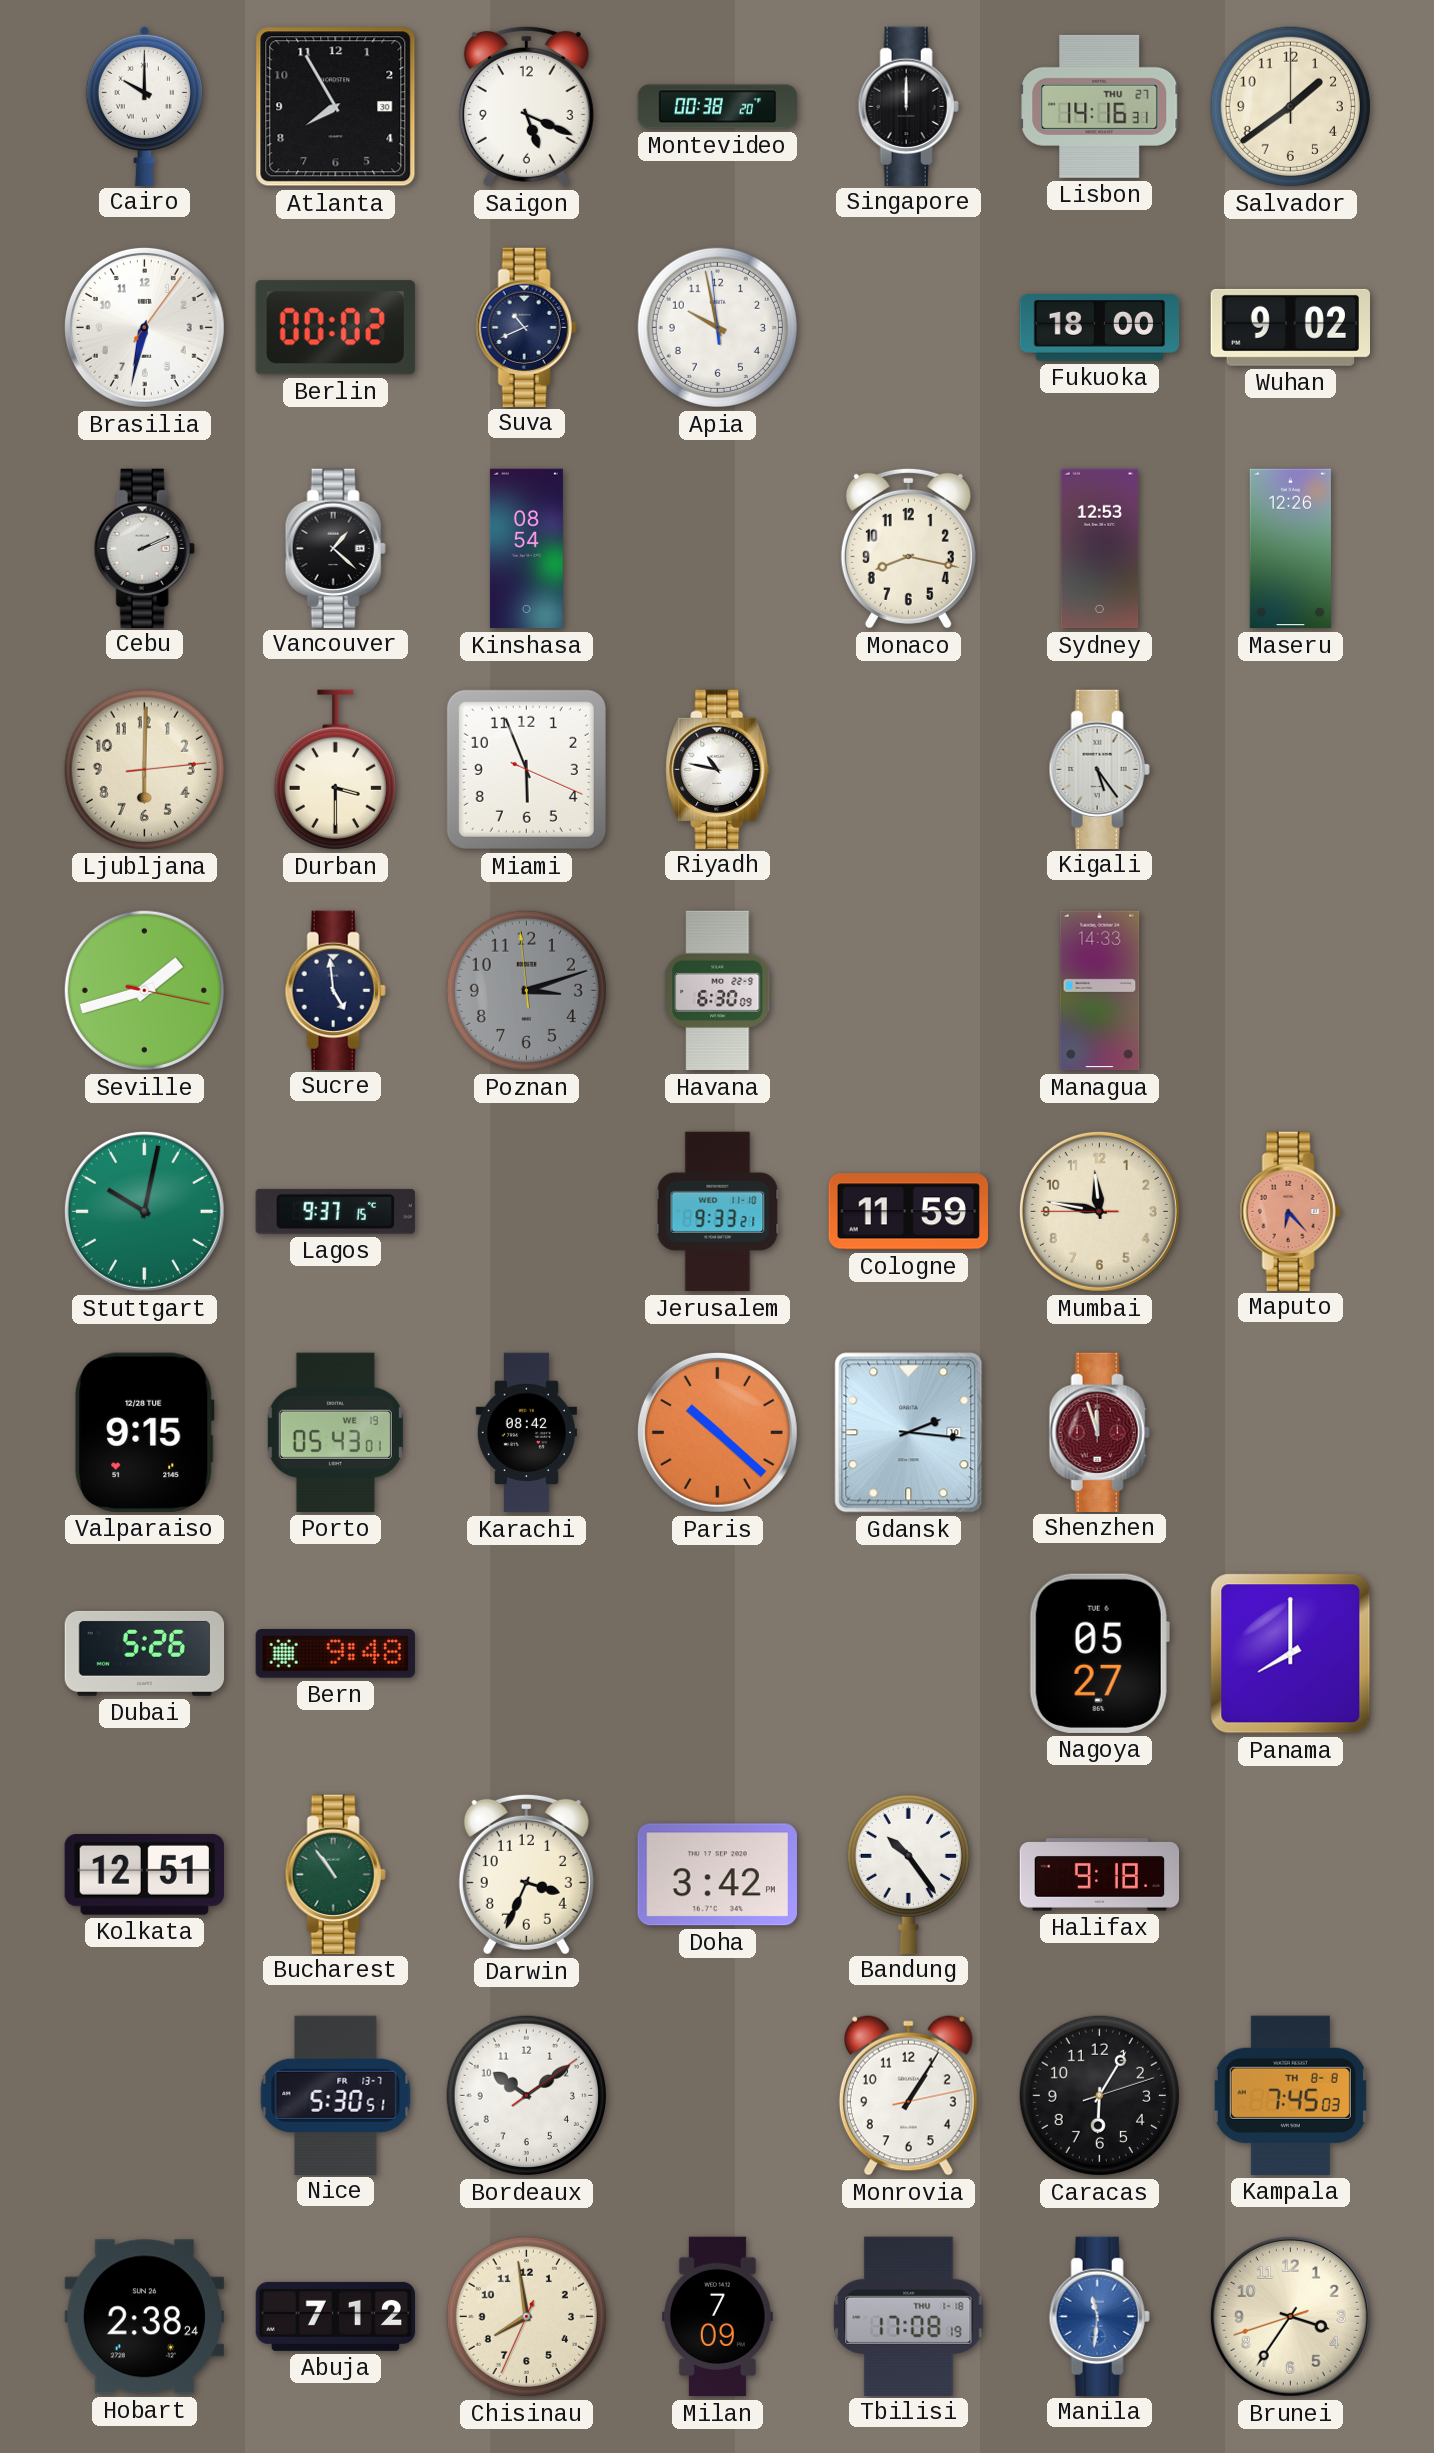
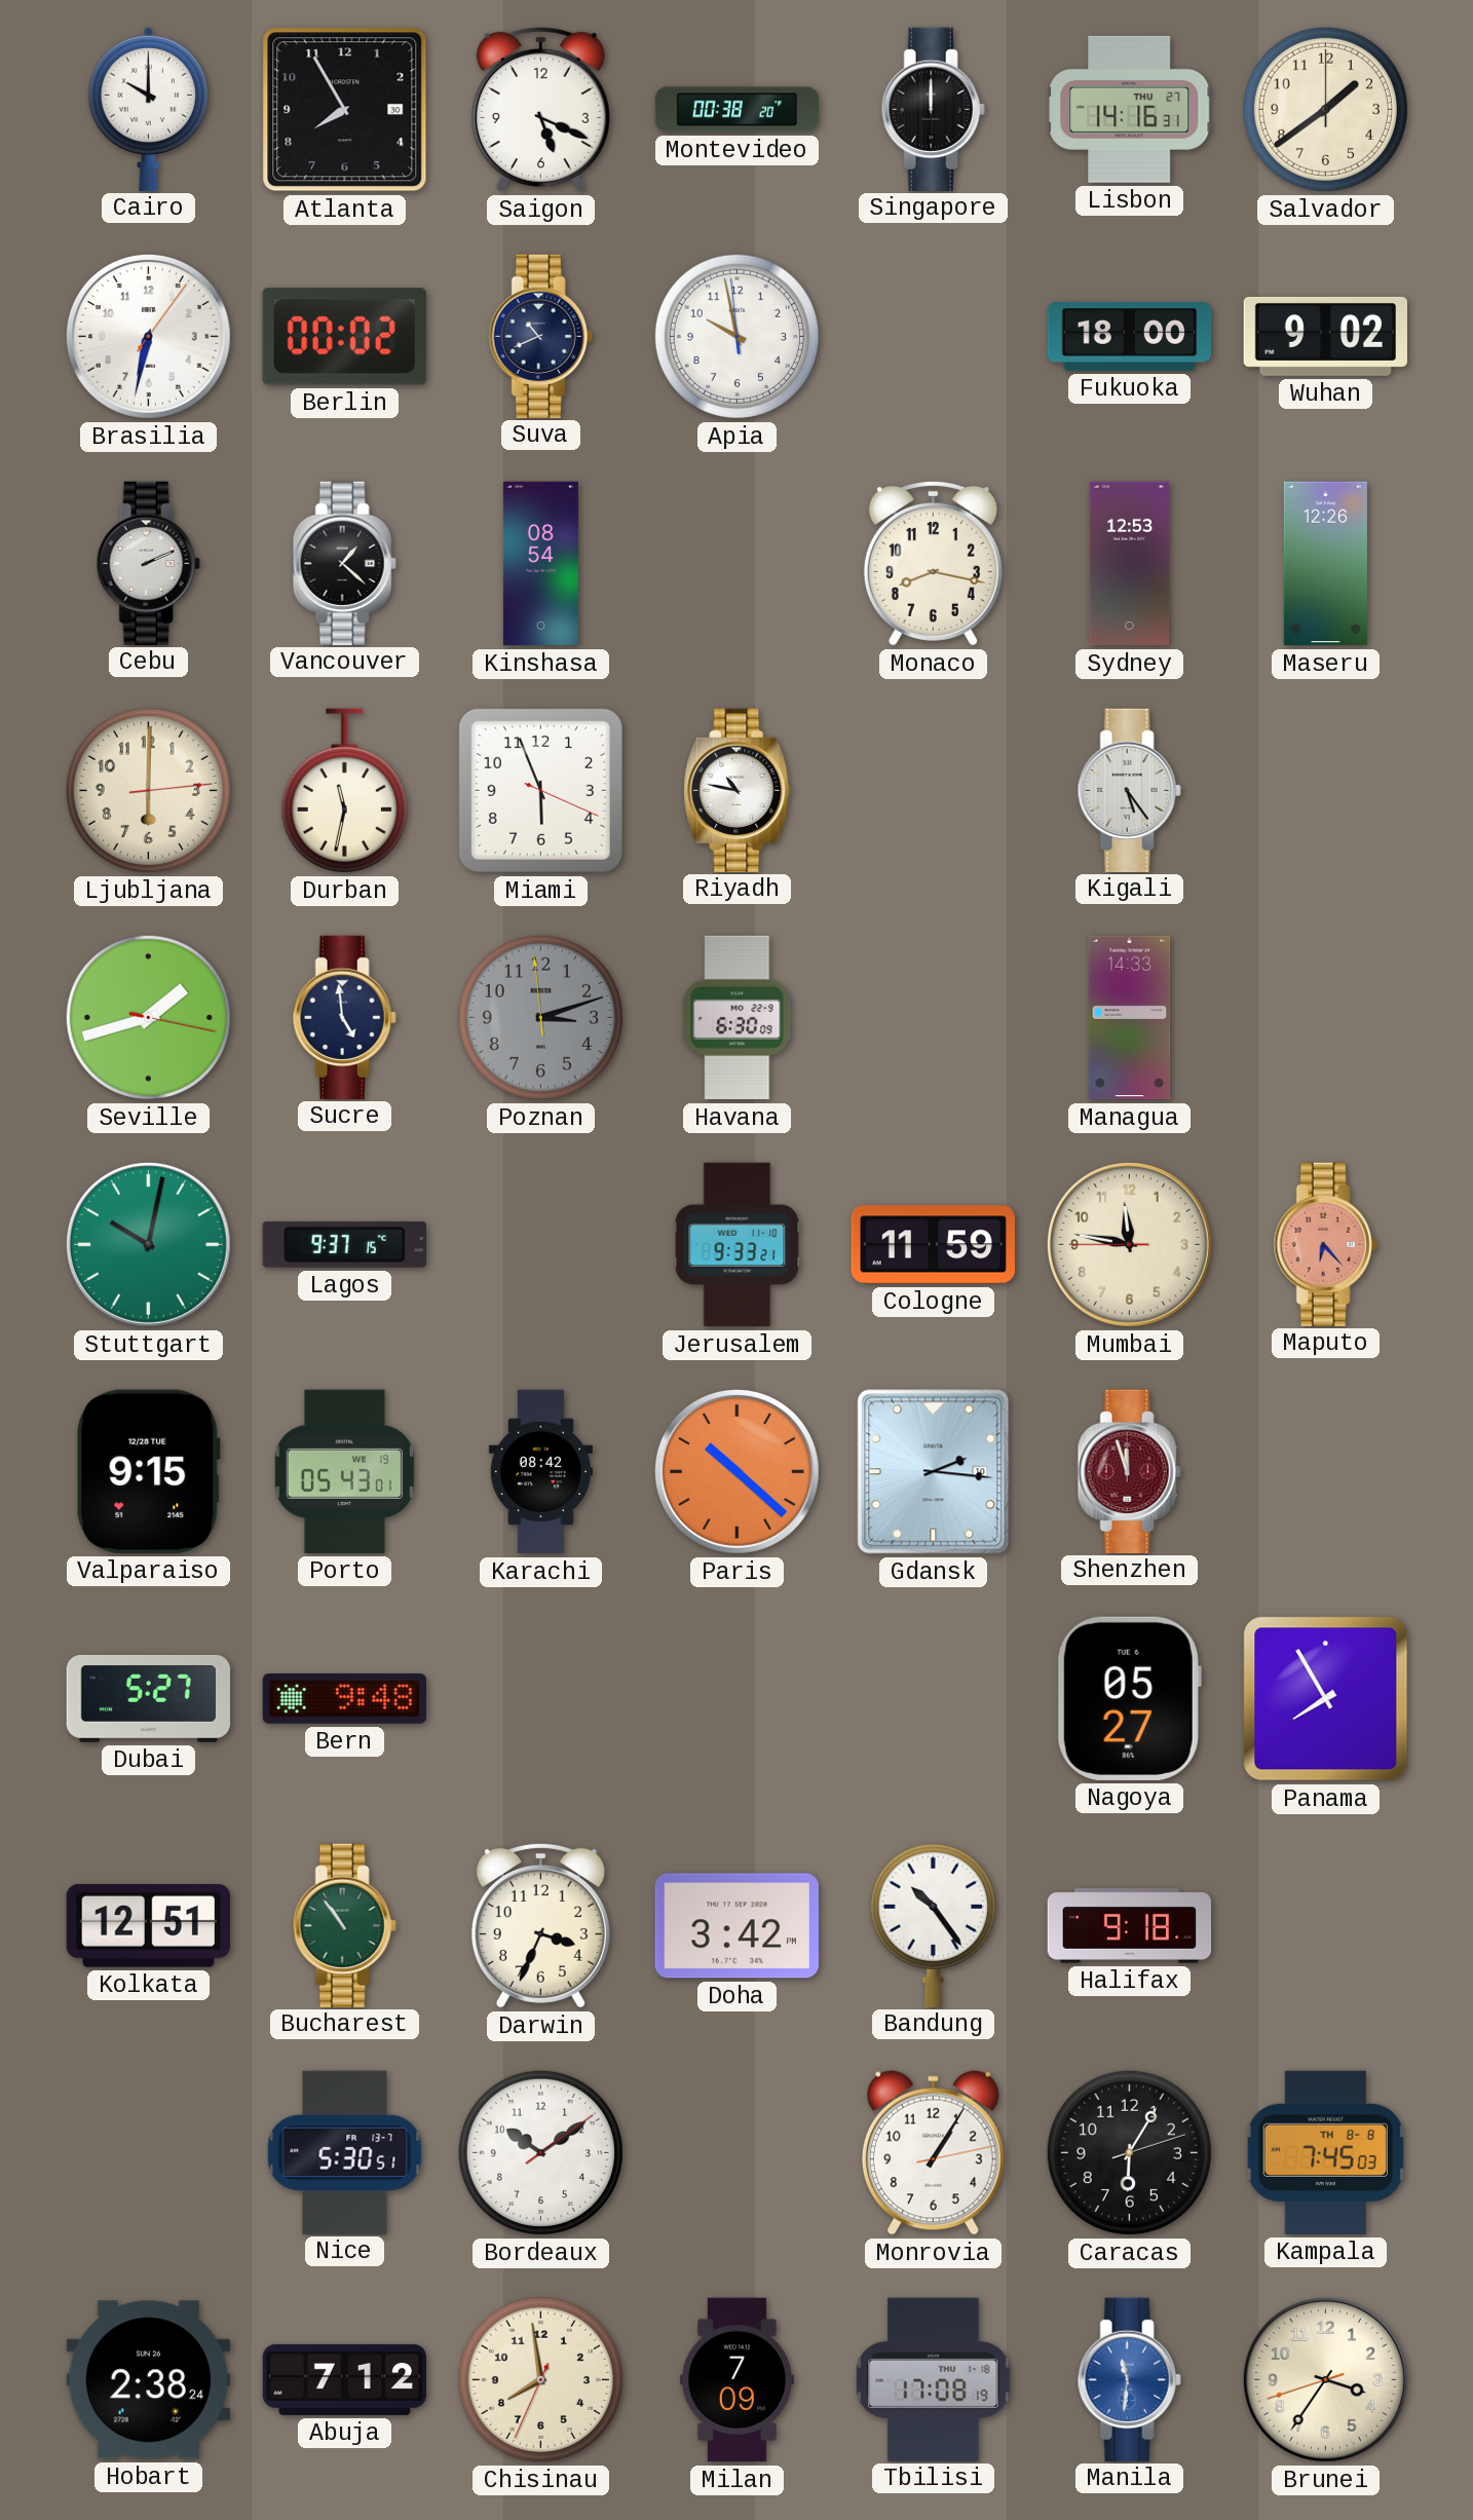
Durban: 3:30 -> 11:32 (344, 791)
Dubai: 5:26 -> 5:27 (149, 1698)
Panama: 8:00 -> 7:55 (1326, 1699)
